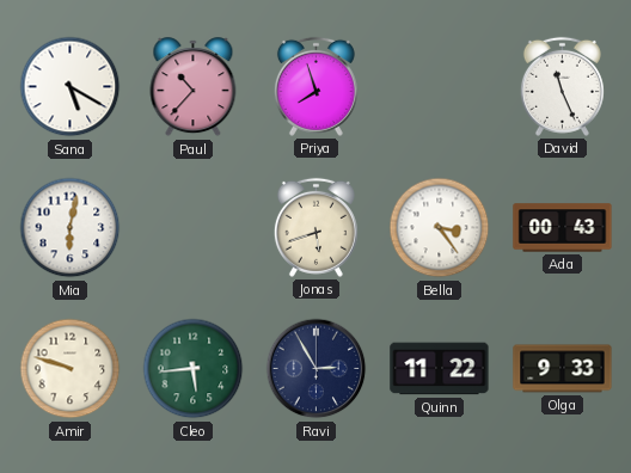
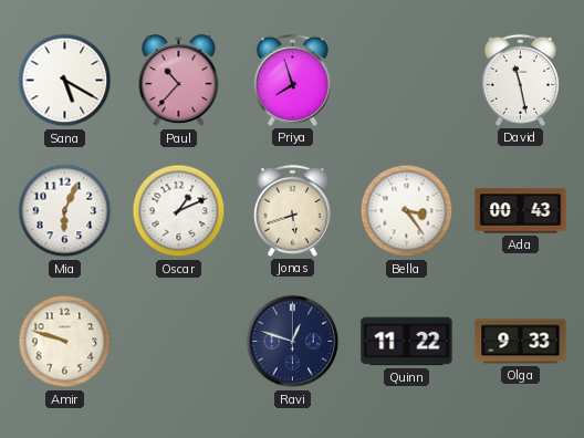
David: 11:26 -> 11:28 (520, 80)
Mia: 6:02 -> 6:04 (65, 211)
Oscar: none -> 1:11 (179, 211)
Cleo: 5:44 -> none (194, 369)
Ravi: 2:55 -> 12:48 (293, 342)
